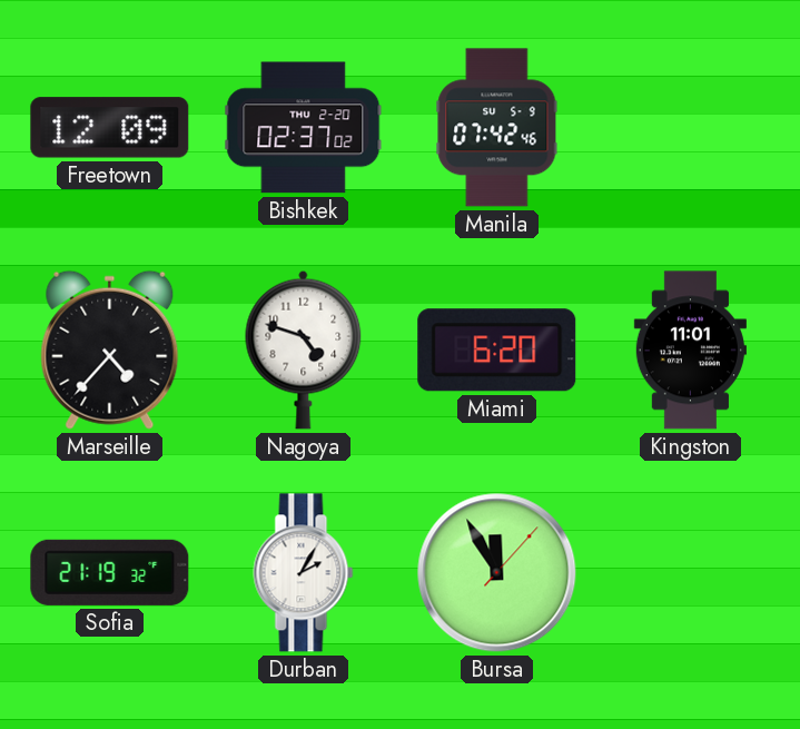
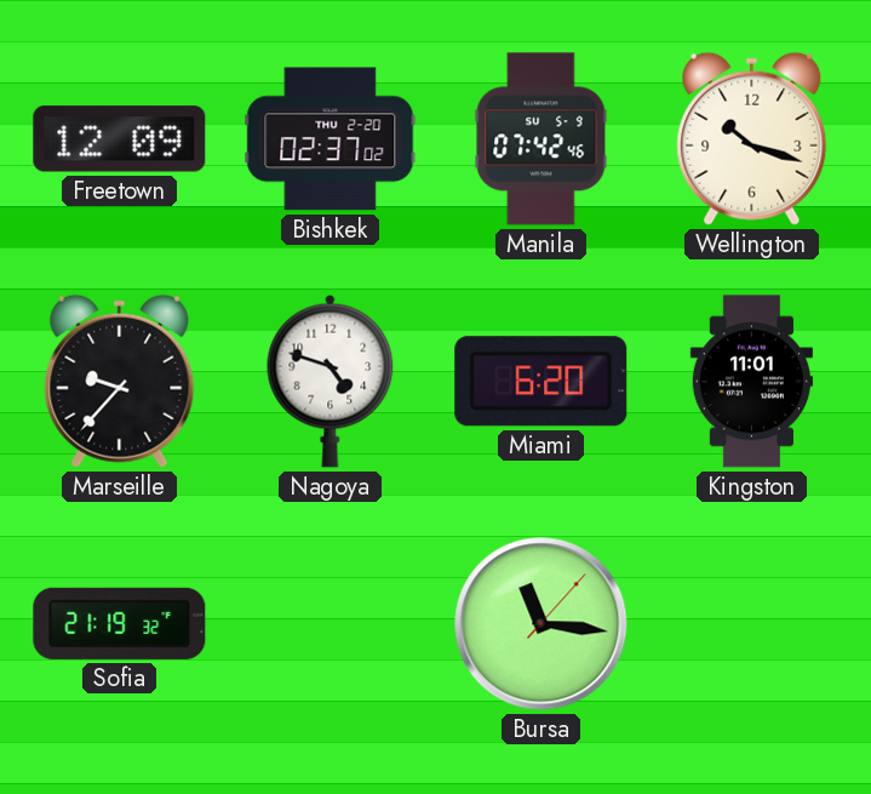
Wellington: none -> 10:18 (752, 138)
Marseille: 4:37 -> 9:37 (120, 381)
Durban: 2:05 -> none (304, 573)
Bursa: 11:55 -> 11:16 (541, 624)
